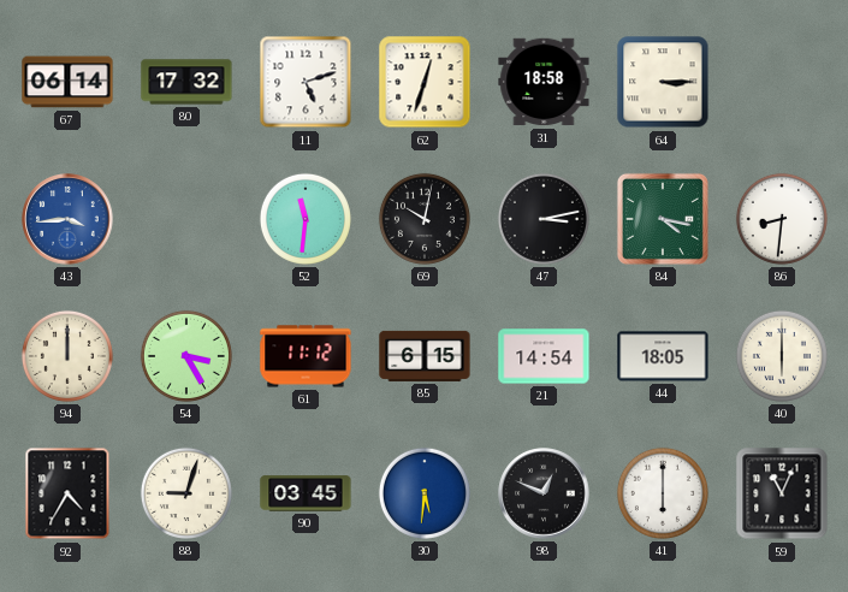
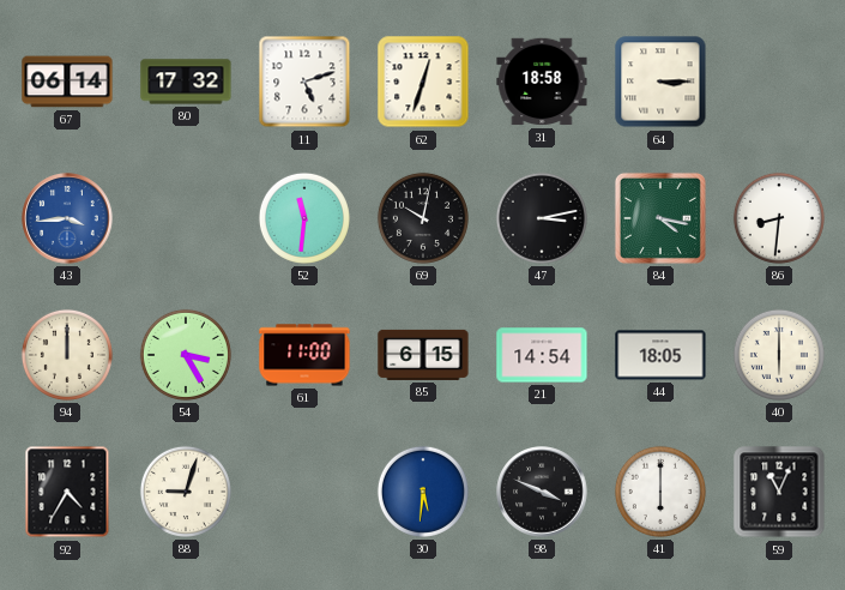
61: 11:12 -> 11:00 (304, 355)
90: 03:45 -> none (306, 493)
98: 12:49 -> 3:49 (542, 492)
